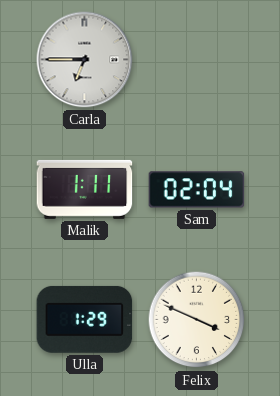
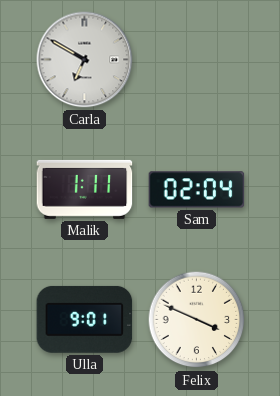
Carla: 6:45 -> 6:50 (85, 60)
Ulla: 1:29 -> 9:01 (85, 319)
